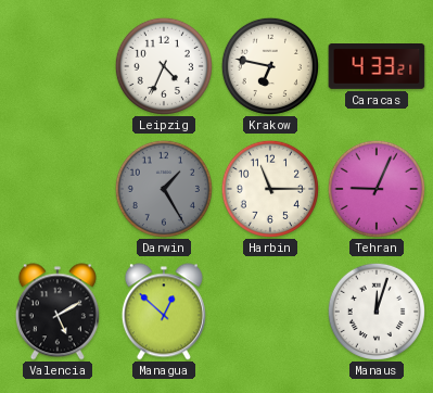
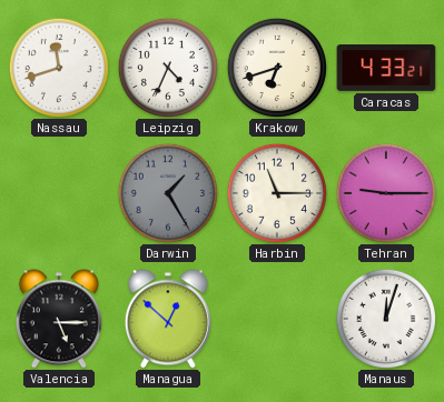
Nassau: none -> 11:42 (59, 68)
Krakow: 6:47 -> 6:42 (277, 68)
Tehran: 9:04 -> 9:15 (386, 193)
Valencia: 5:10 -> 5:15 (59, 319)
